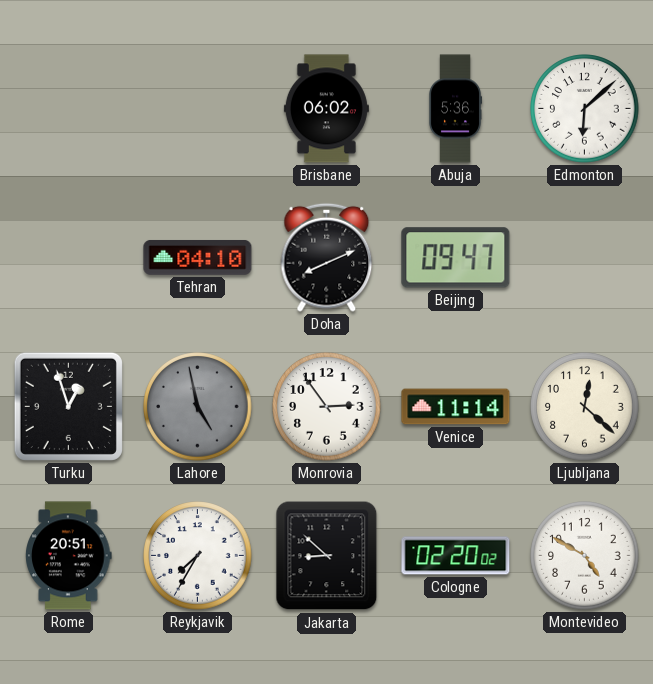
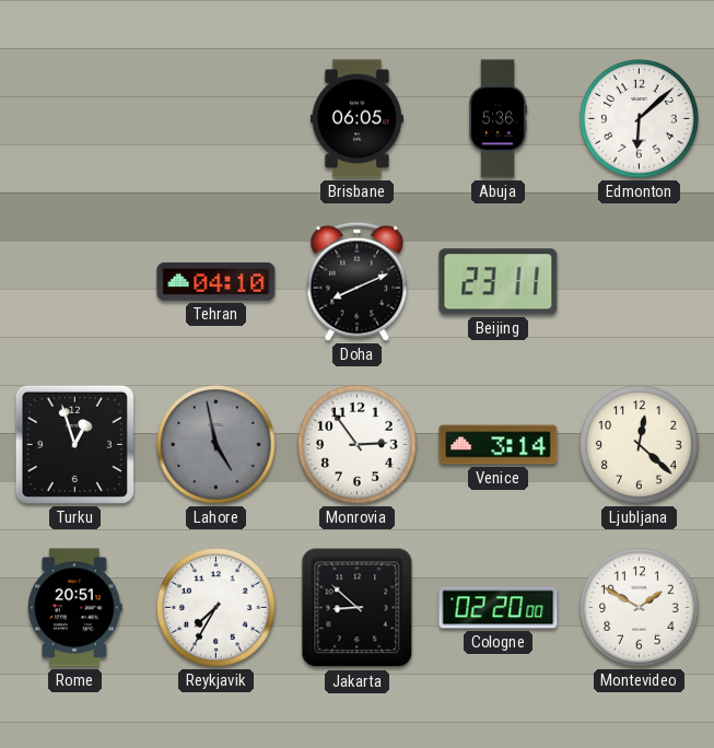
Brisbane: 06:02 -> 06:05 (356, 119)
Beijing: 09:47 -> 23:11 (499, 282)
Venice: 11:14 -> 3:14 (499, 445)
Cologne: 02:20:02 -> 02:20:00 (499, 608)
Montevideo: 4:50 -> 1:50 (640, 608)
